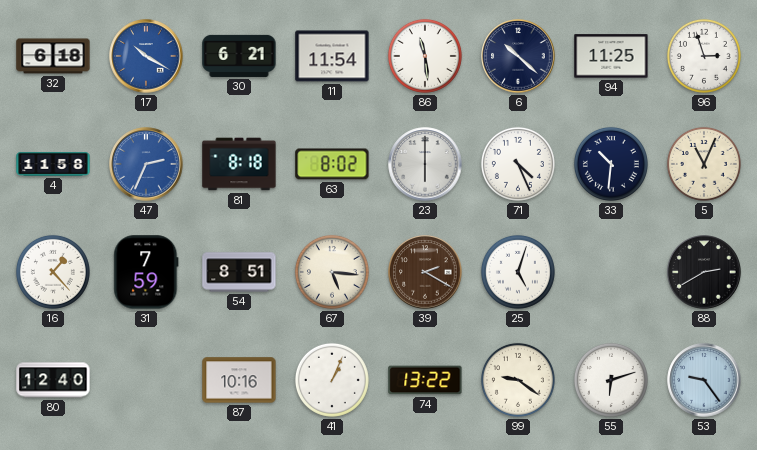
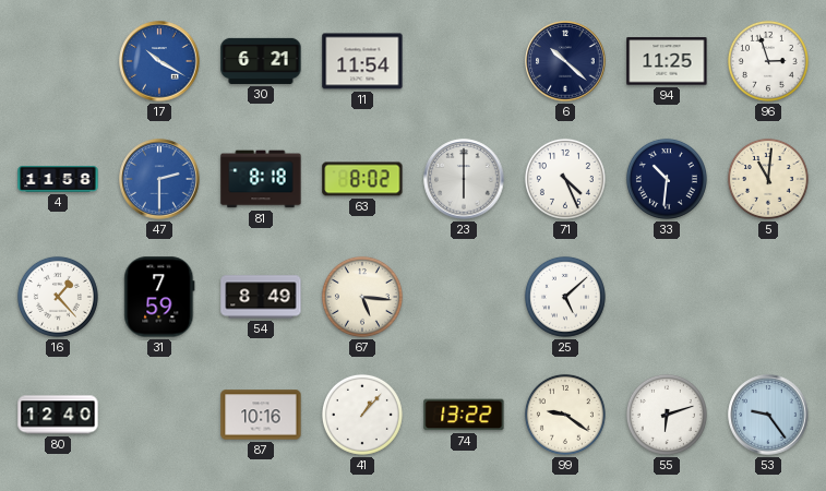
32: 6:18 -> none (53, 56)
86: 11:29 -> none (425, 56)
47: 2:34 -> 2:30 (159, 179)
5: 11:04 -> 11:01 (768, 179)
54: 8:51 -> 8:49 (261, 297)
39: 2:20 -> none (425, 272)
25: 5:03 -> 5:08 (565, 297)
88: 2:40 -> none (704, 272)
41: 1:04 -> 1:07 (362, 415)
